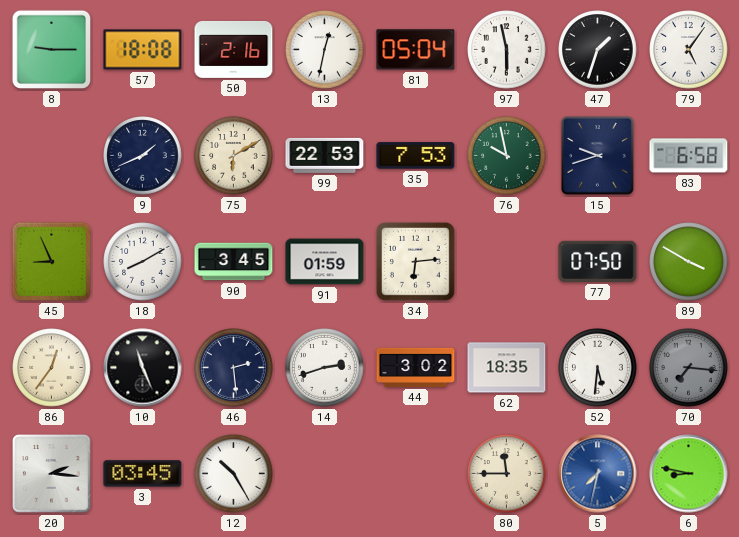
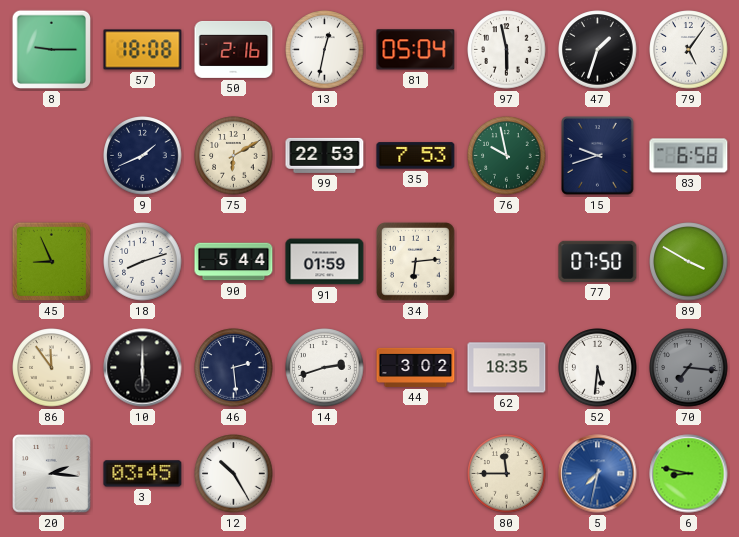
18: 8:10 -> 8:12 (143, 262)
90: 3:45 -> 5:44 (234, 262)
86: 12:36 -> 11:54 (52, 368)
10: 11:26 -> 6:00 (143, 368)
